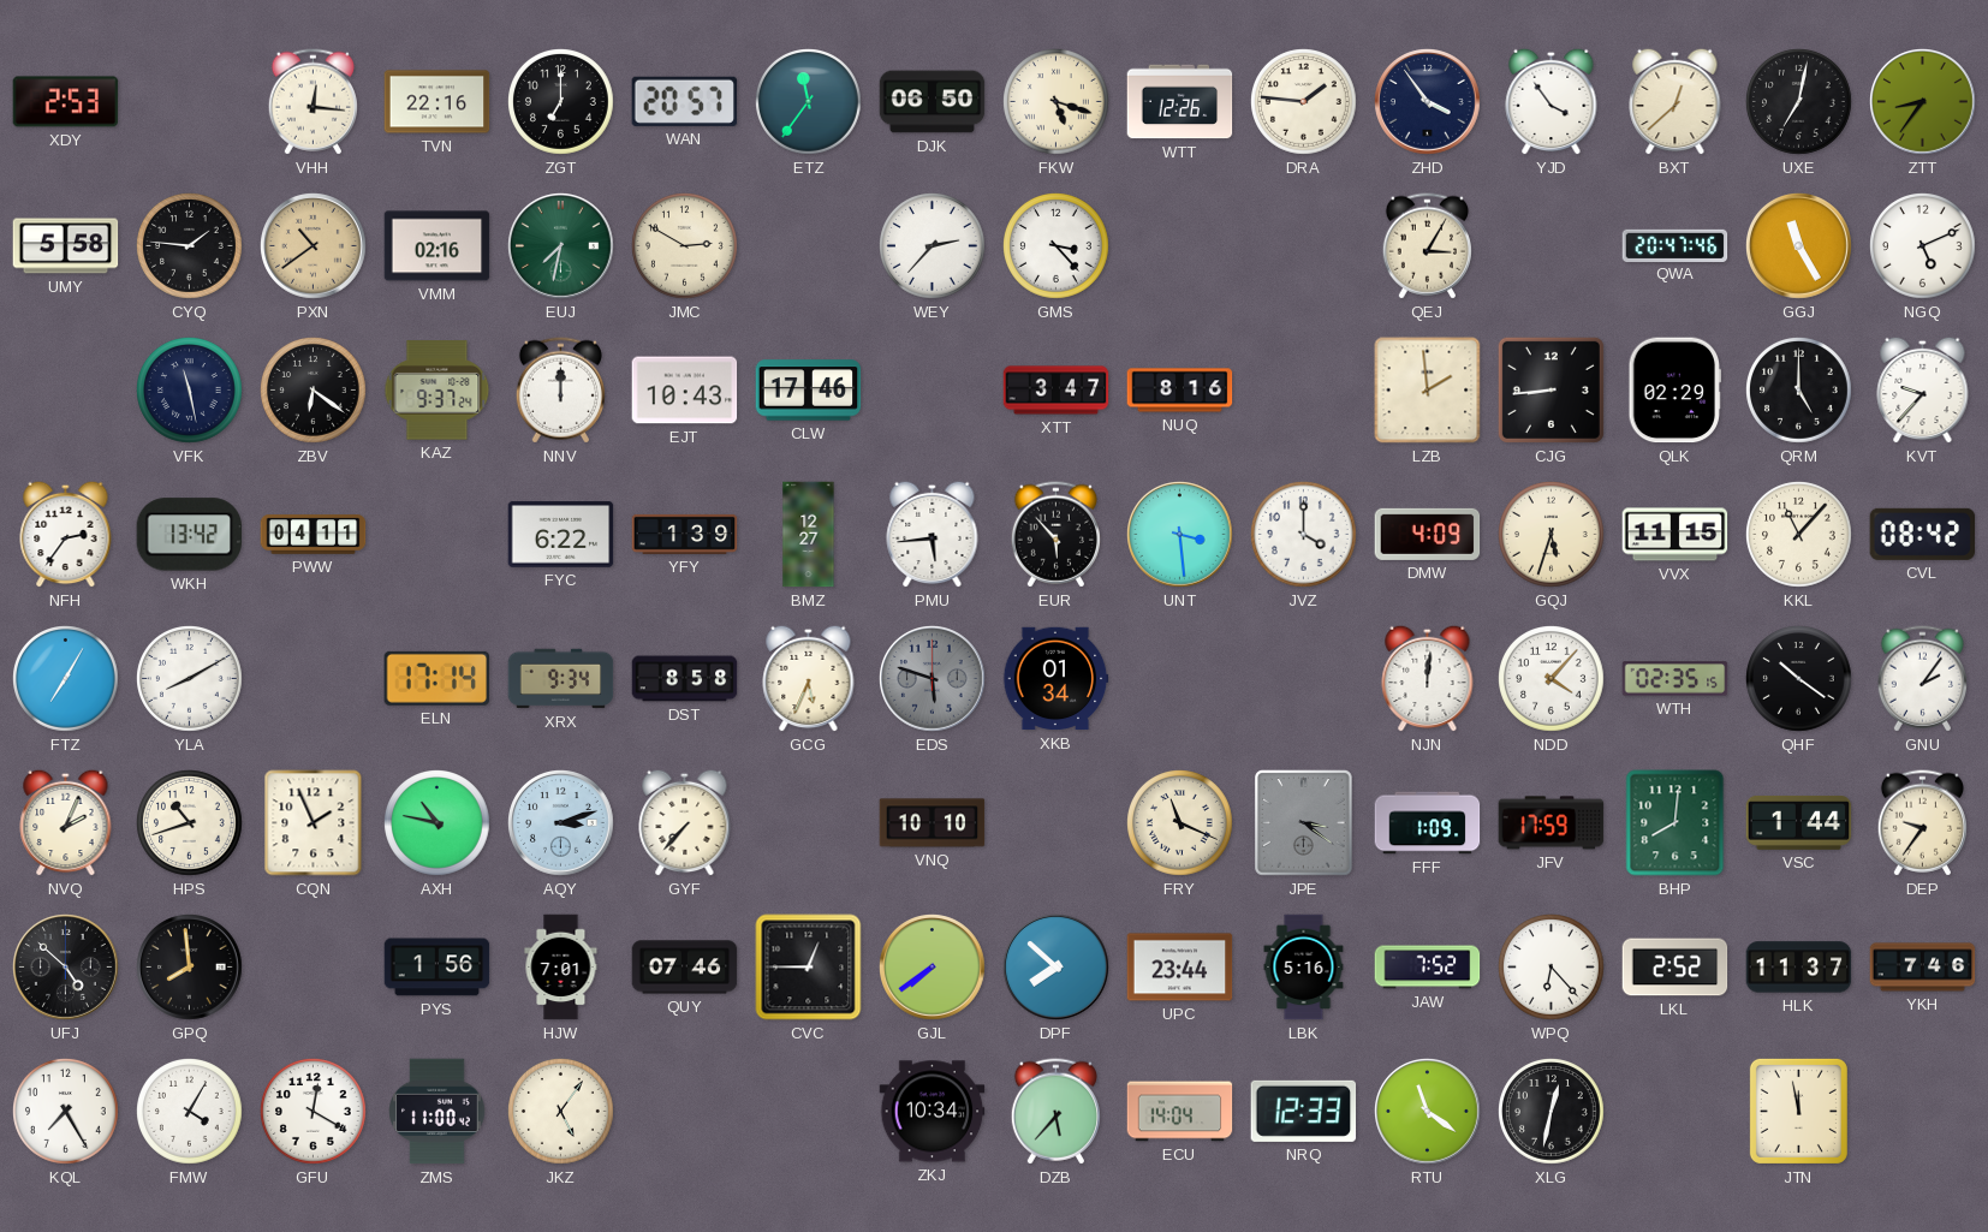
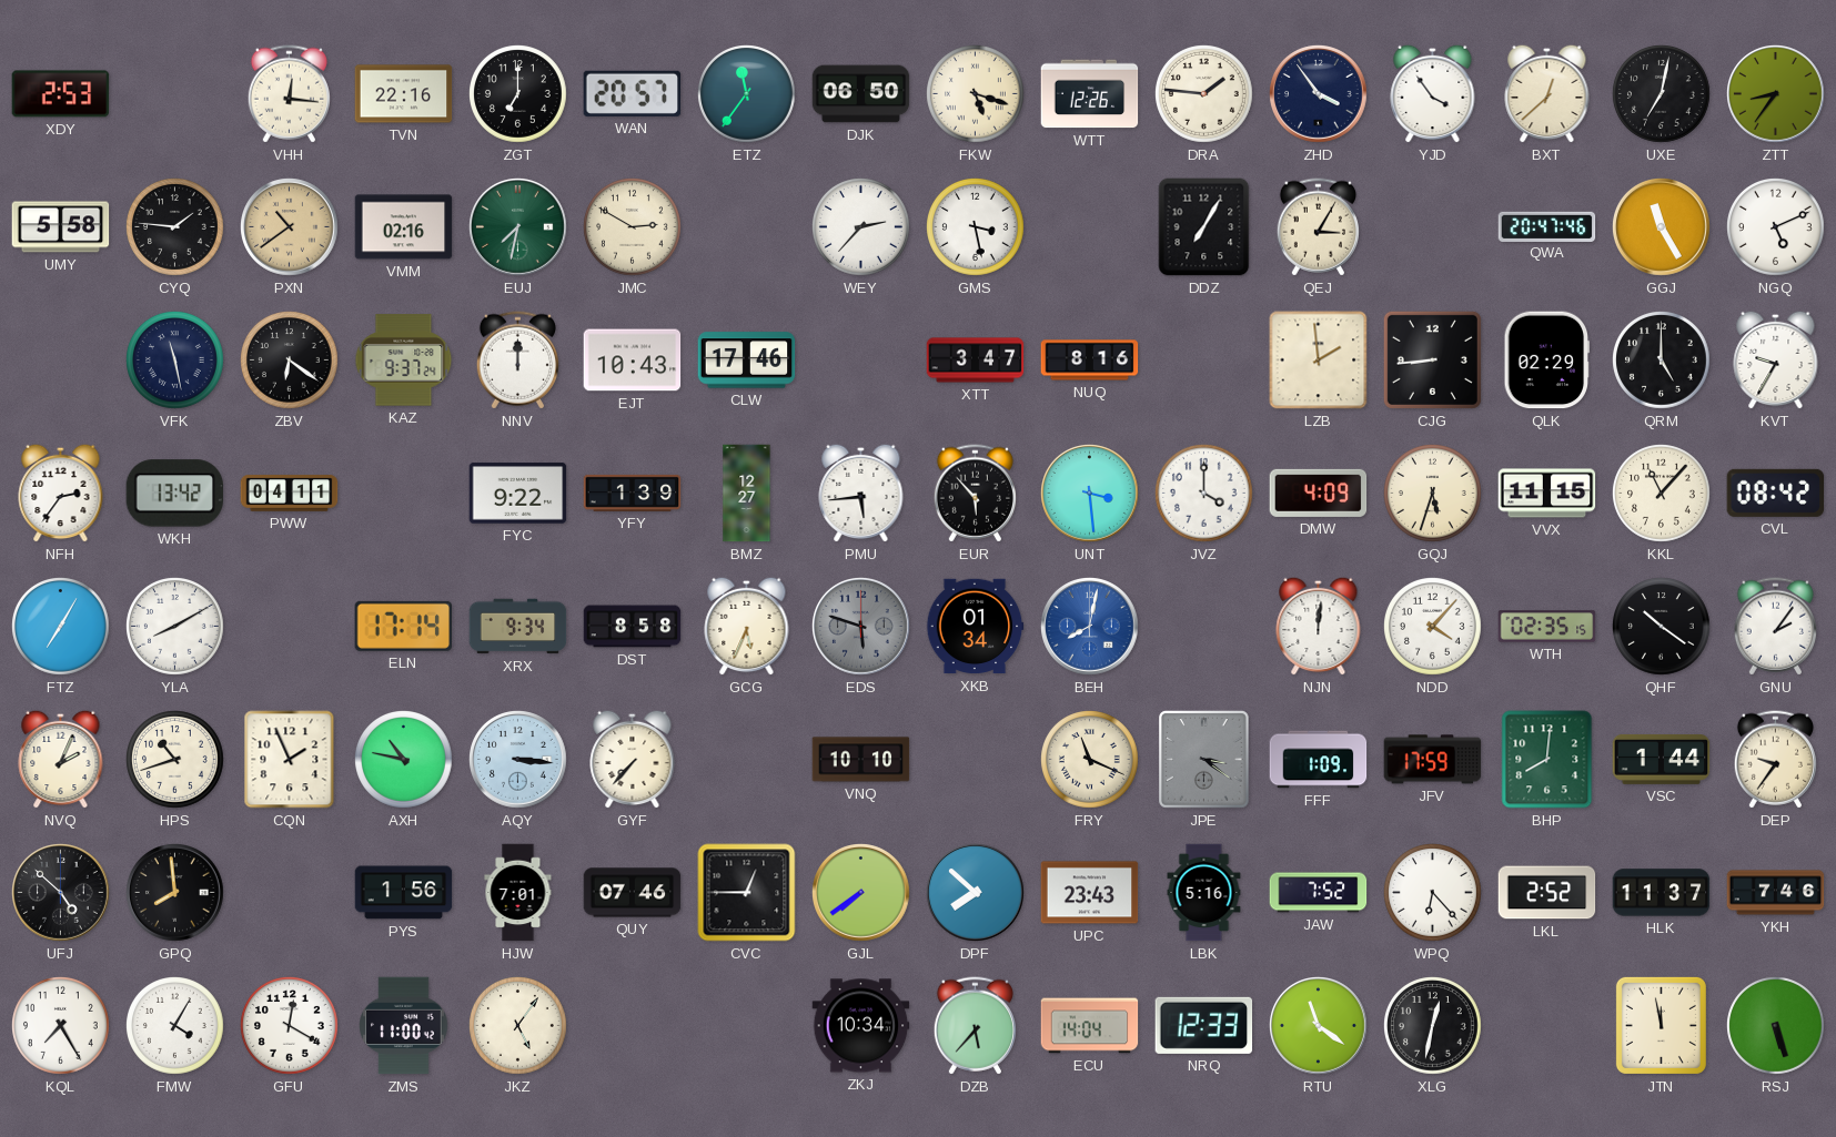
GMS: 3:23 -> 3:28 (976, 227)
DDZ: none -> 7:05 (1204, 227)
KVT: 9:37 -> 9:35 (1776, 359)
FYC: 6:22 -> 9:22 (518, 494)
BEH: none -> 8:02 (1090, 627)
AQY: 3:12 -> 3:16 (518, 760)
UPC: 23:44 -> 23:43 (1090, 893)
RSJ: none -> 5:27 (1776, 1026)
